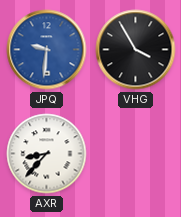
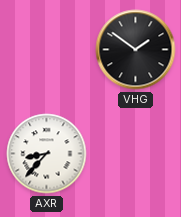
JPQ: 9:31 -> none (47, 50)
VHG: 3:55 -> 1:51 (136, 50)
